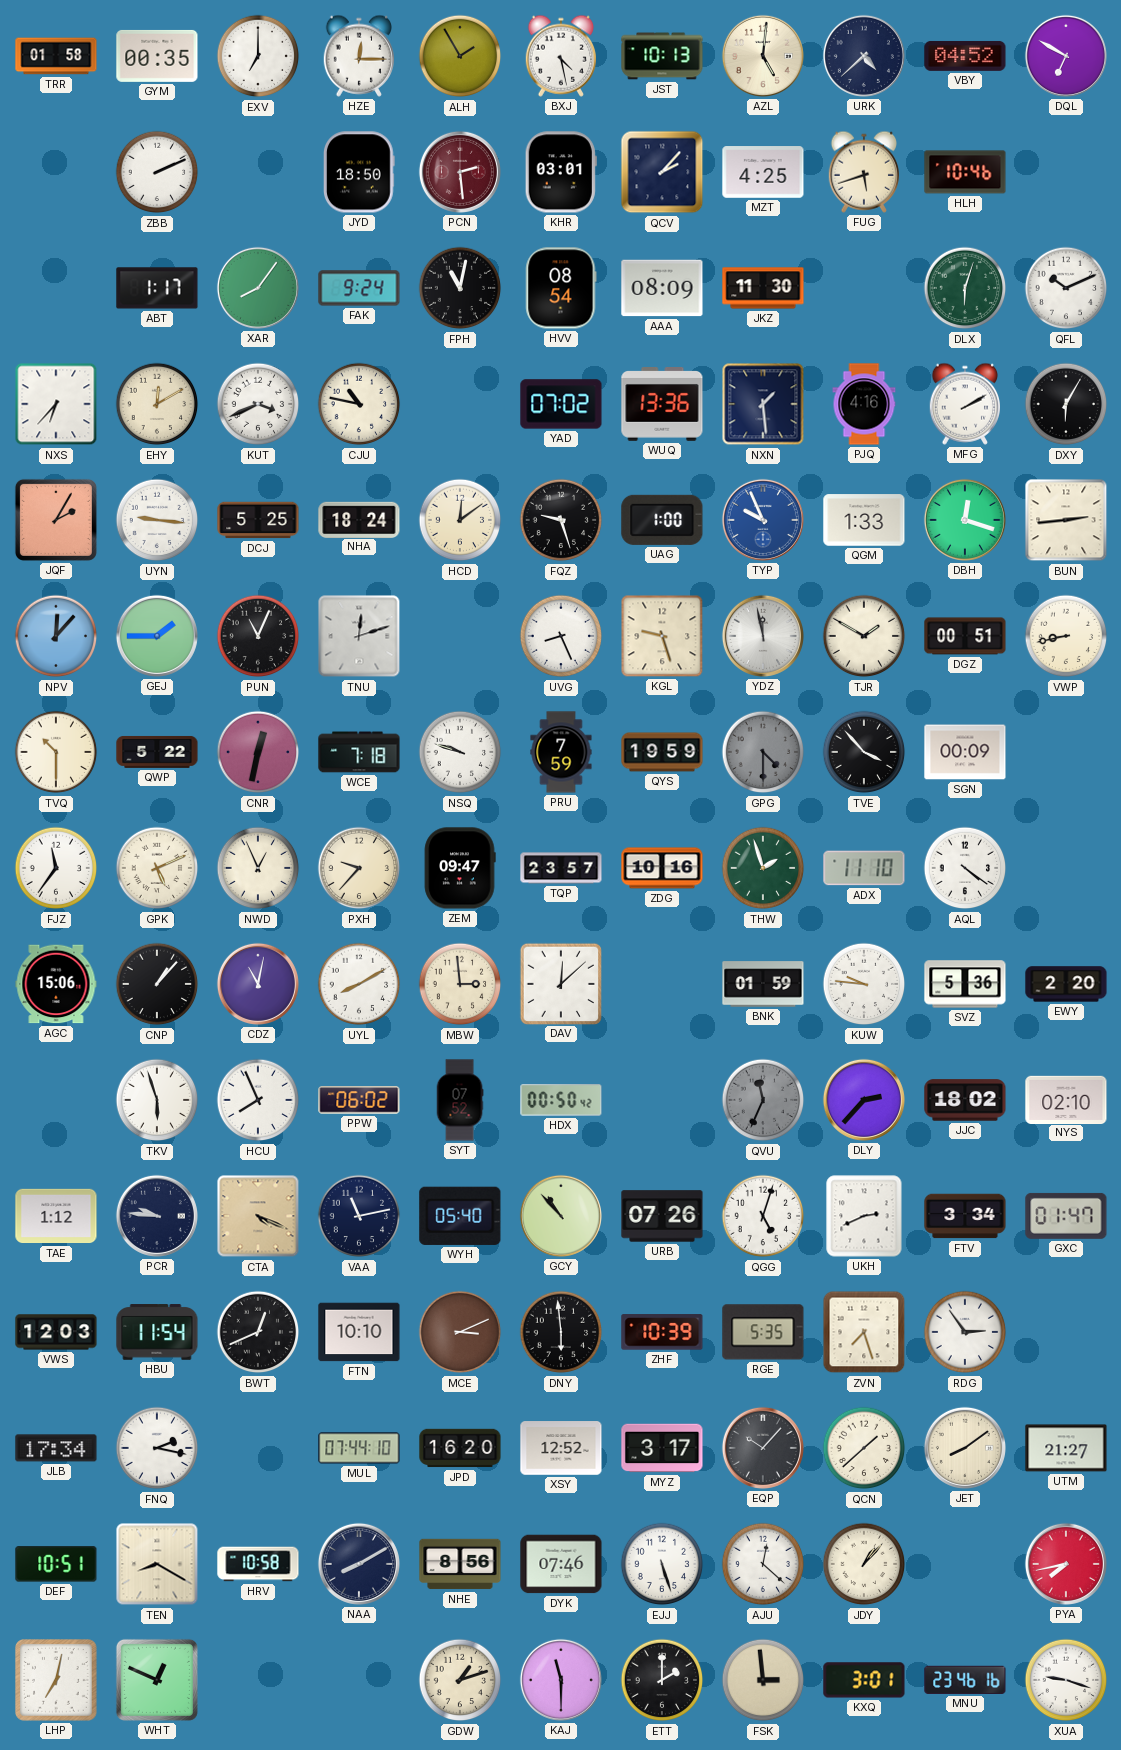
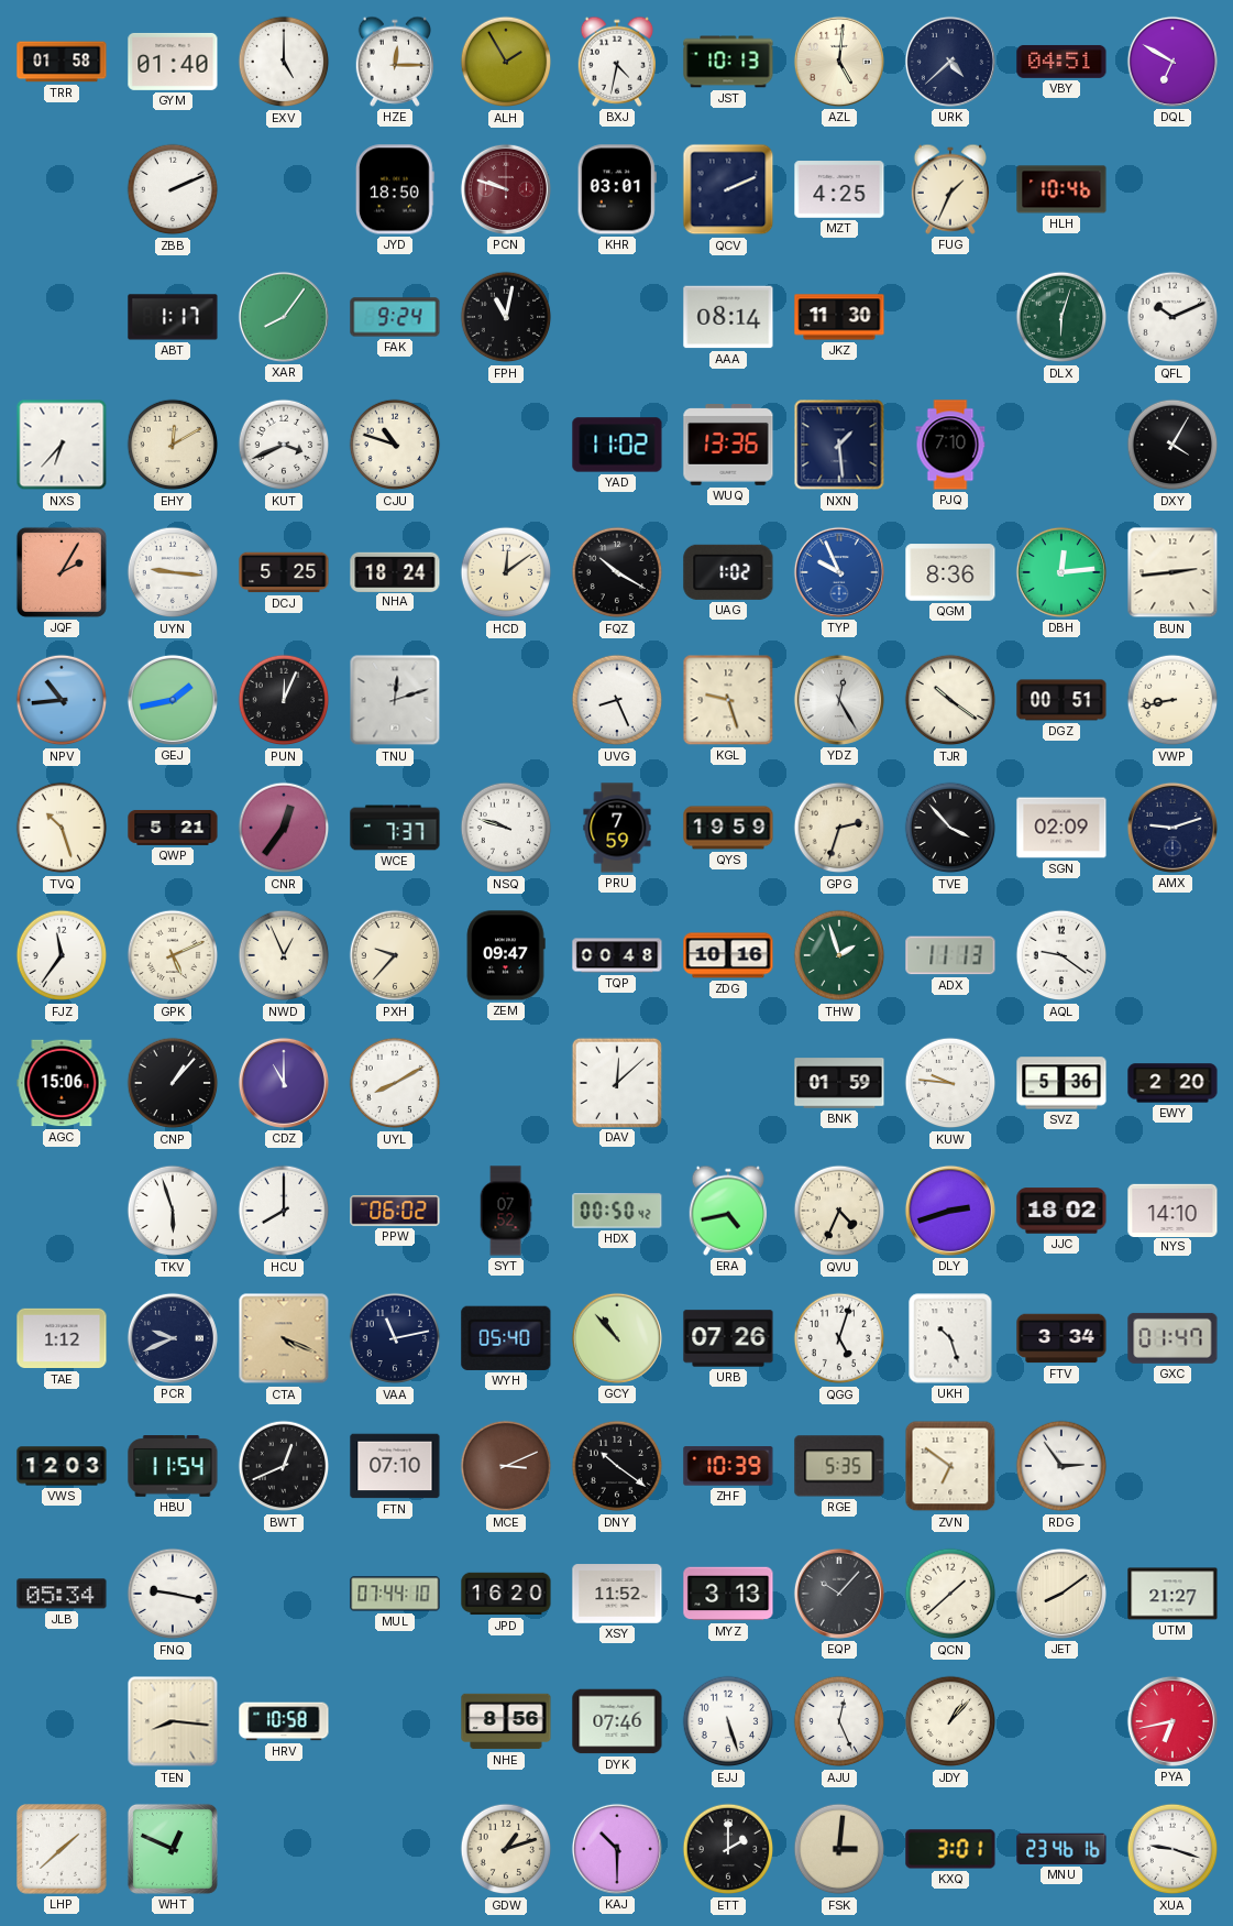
GYM: 00:35 -> 01:40 (173, 62)
EXV: 7:00 -> 5:00 (284, 62)
BXJ: 4:28 -> 4:32 (616, 62)
VBY: 04:52 -> 04:51 (1061, 62)
PCN: 2:29 -> 9:48 (506, 189)
QCV: 2:07 -> 2:11 (728, 189)
FUG: 5:42 -> 1:34 (949, 189)
HVV: 08:54 -> none (561, 288)
AAA: 08:09 -> 08:14 (728, 317)
CJU: 10:47 -> 10:48 (395, 445)
YAD: 07:02 -> 11:02 (617, 445)
PJQ: 4:16 -> 7:10 (950, 445)
MFG: 2:10 -> none (964, 404)
DXY: 6:05 -> 4:05 (1173, 445)
FQZ: 9:27 -> 10:20 (617, 572)
UAG: 1:00 -> 1:02 (728, 572)
QGM: 1:33 -> 8:36 (950, 572)
DBH: 12:18 -> 12:14 (1061, 572)
NPV: 12:07 -> 10:44 (62, 700)
GEJ: 1:45 -> 1:43 (173, 700)
PUN: 11:04 -> 12:04 (284, 700)
YDZ: 11:58 -> 12:25 (839, 700)
TJR: 1:50 -> 10:21 (950, 700)
TVQ: 10:30 -> 10:27 (62, 828)
QWP: 5:22 -> 5:21 (173, 828)
CNR: 12:32 -> 12:36 (284, 828)
WCE: 7:18 -> 7:37 (395, 828)
GPG: 4:30 -> 2:33 (839, 828)
GPG dial: grey -> cream (839, 828)
SGN: 00:09 -> 02:09 (1061, 828)
AMX: none -> 9:12 (1173, 828)
TQP: 23:57 -> 00:48 (617, 955)
ADX: 11:10 -> 11:13 (950, 955)
AQL: 4:21 -> 9:21 (1061, 955)
CDZ: 11:02 -> 11:00 (284, 1083)
MBW: 2:59 -> none (460, 984)
HCU: 7:56 -> 8:00 (284, 1211)
ERA: none -> 4:43 (727, 1211)
QVU: 11:34 -> 4:34 (839, 1211)
QVU dial: grey -> cream (839, 1211)
DLY: 2:37 -> 2:42 (950, 1211)
NYS: 02:10 -> 14:10 (1173, 1210)
PCR: 9:46 -> 9:41 (173, 1338)
UKH: 2:41 -> 10:27 (950, 1338)
FTN: 10:10 -> 07:10 (395, 1466)
DNY: 5:59 -> 10:21 (617, 1466)
ZVN: 7:27 -> 6:51 (950, 1466)
JLB: 17:34 -> 05:34 (62, 1594)
FNQ: 2:17 -> 9:17 (173, 1594)
XSY: 12:52 -> 11:52 (617, 1594)
MYZ: 3:17 -> 3:13 (728, 1594)
DEF: 10:51 -> none (56, 1564)
TEN: 8:20 -> 8:16 (173, 1721)
NAA: 8:10 -> none (359, 1564)
AJU: 12:22 -> 12:26 (839, 1721)
PYA: 7:43 -> 6:43 (1173, 1721)
LHP: 7:02 -> 1:38 (63, 1850)
KAJ: 11:30 -> 10:30 (617, 1849)
FSK: 2:59 -> 3:01 (839, 1849)
